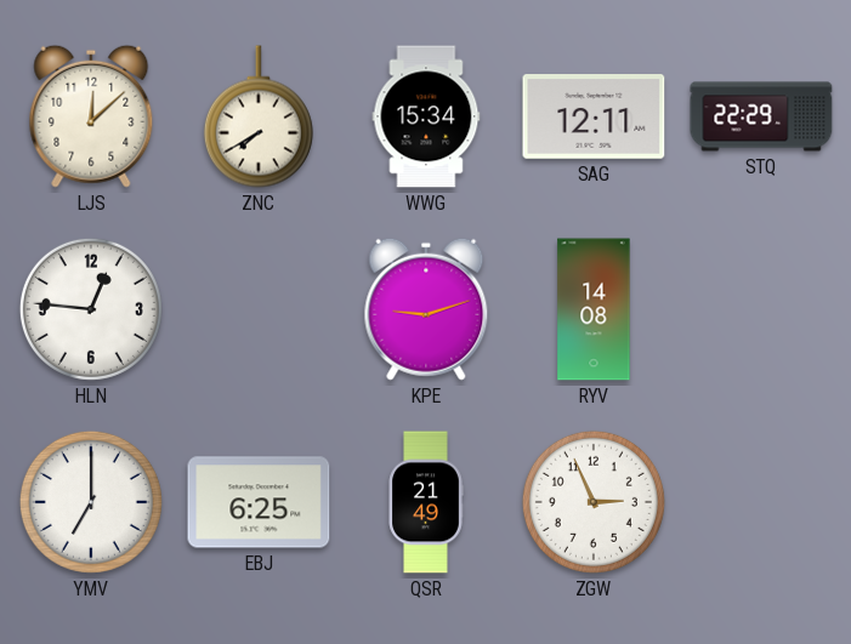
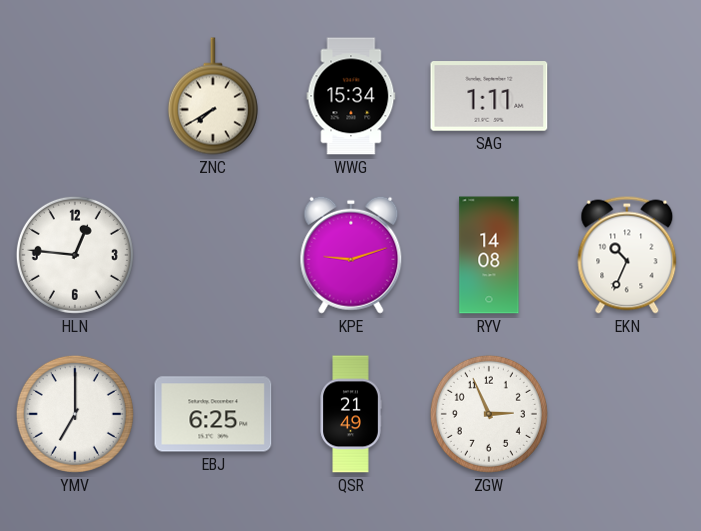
LJS: 12:08 -> none (91, 116)
SAG: 12:11 -> 1:11 (489, 96)
STQ: 22:29 -> none (761, 116)
EKN: none -> 10:34 (627, 255)
